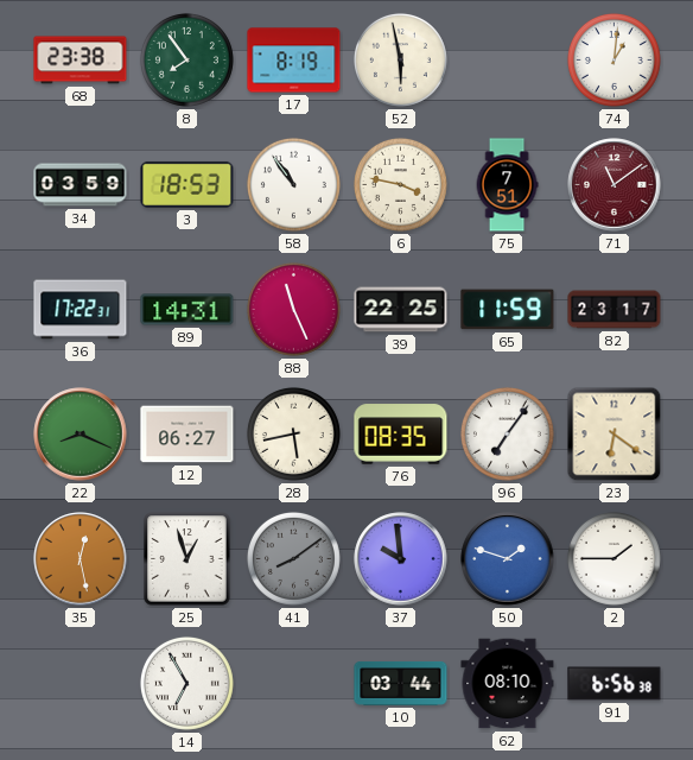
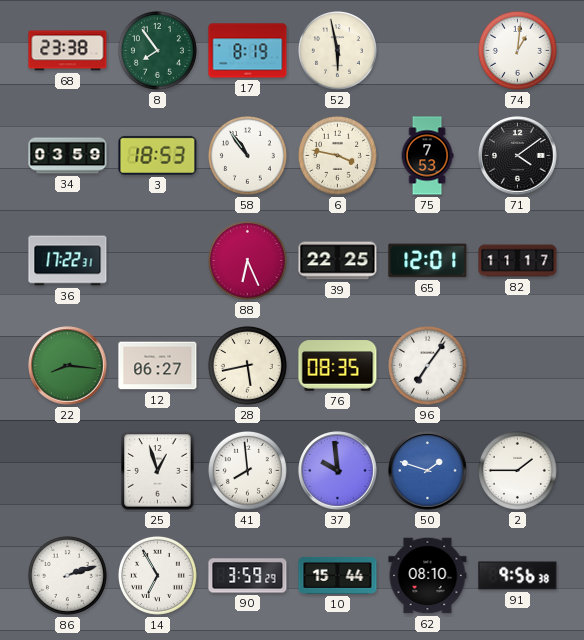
75: 7:51 -> 7:53 (427, 156)
71: 11:09 -> 4:09 (518, 156)
71 dial: burgundy -> black (518, 156)
89: 14:31 -> none (187, 310)
88: 11:26 -> 6:26 (247, 260)
65: 11:59 -> 12:01 (428, 261)
82: 23:17 -> 11:17 (518, 261)
22: 8:19 -> 8:16 (68, 366)
23: 6:21 -> none (615, 435)
35: 12:28 -> none (81, 559)
41: 8:09 -> 7:59 (247, 470)
41 dial: grey -> white (247, 470)
86: none -> 2:12 (67, 575)
90: none -> 3:59 (248, 576)
10: 03:44 -> 15:44 (338, 575)
91: 6:56 -> 9:56 (518, 576)
